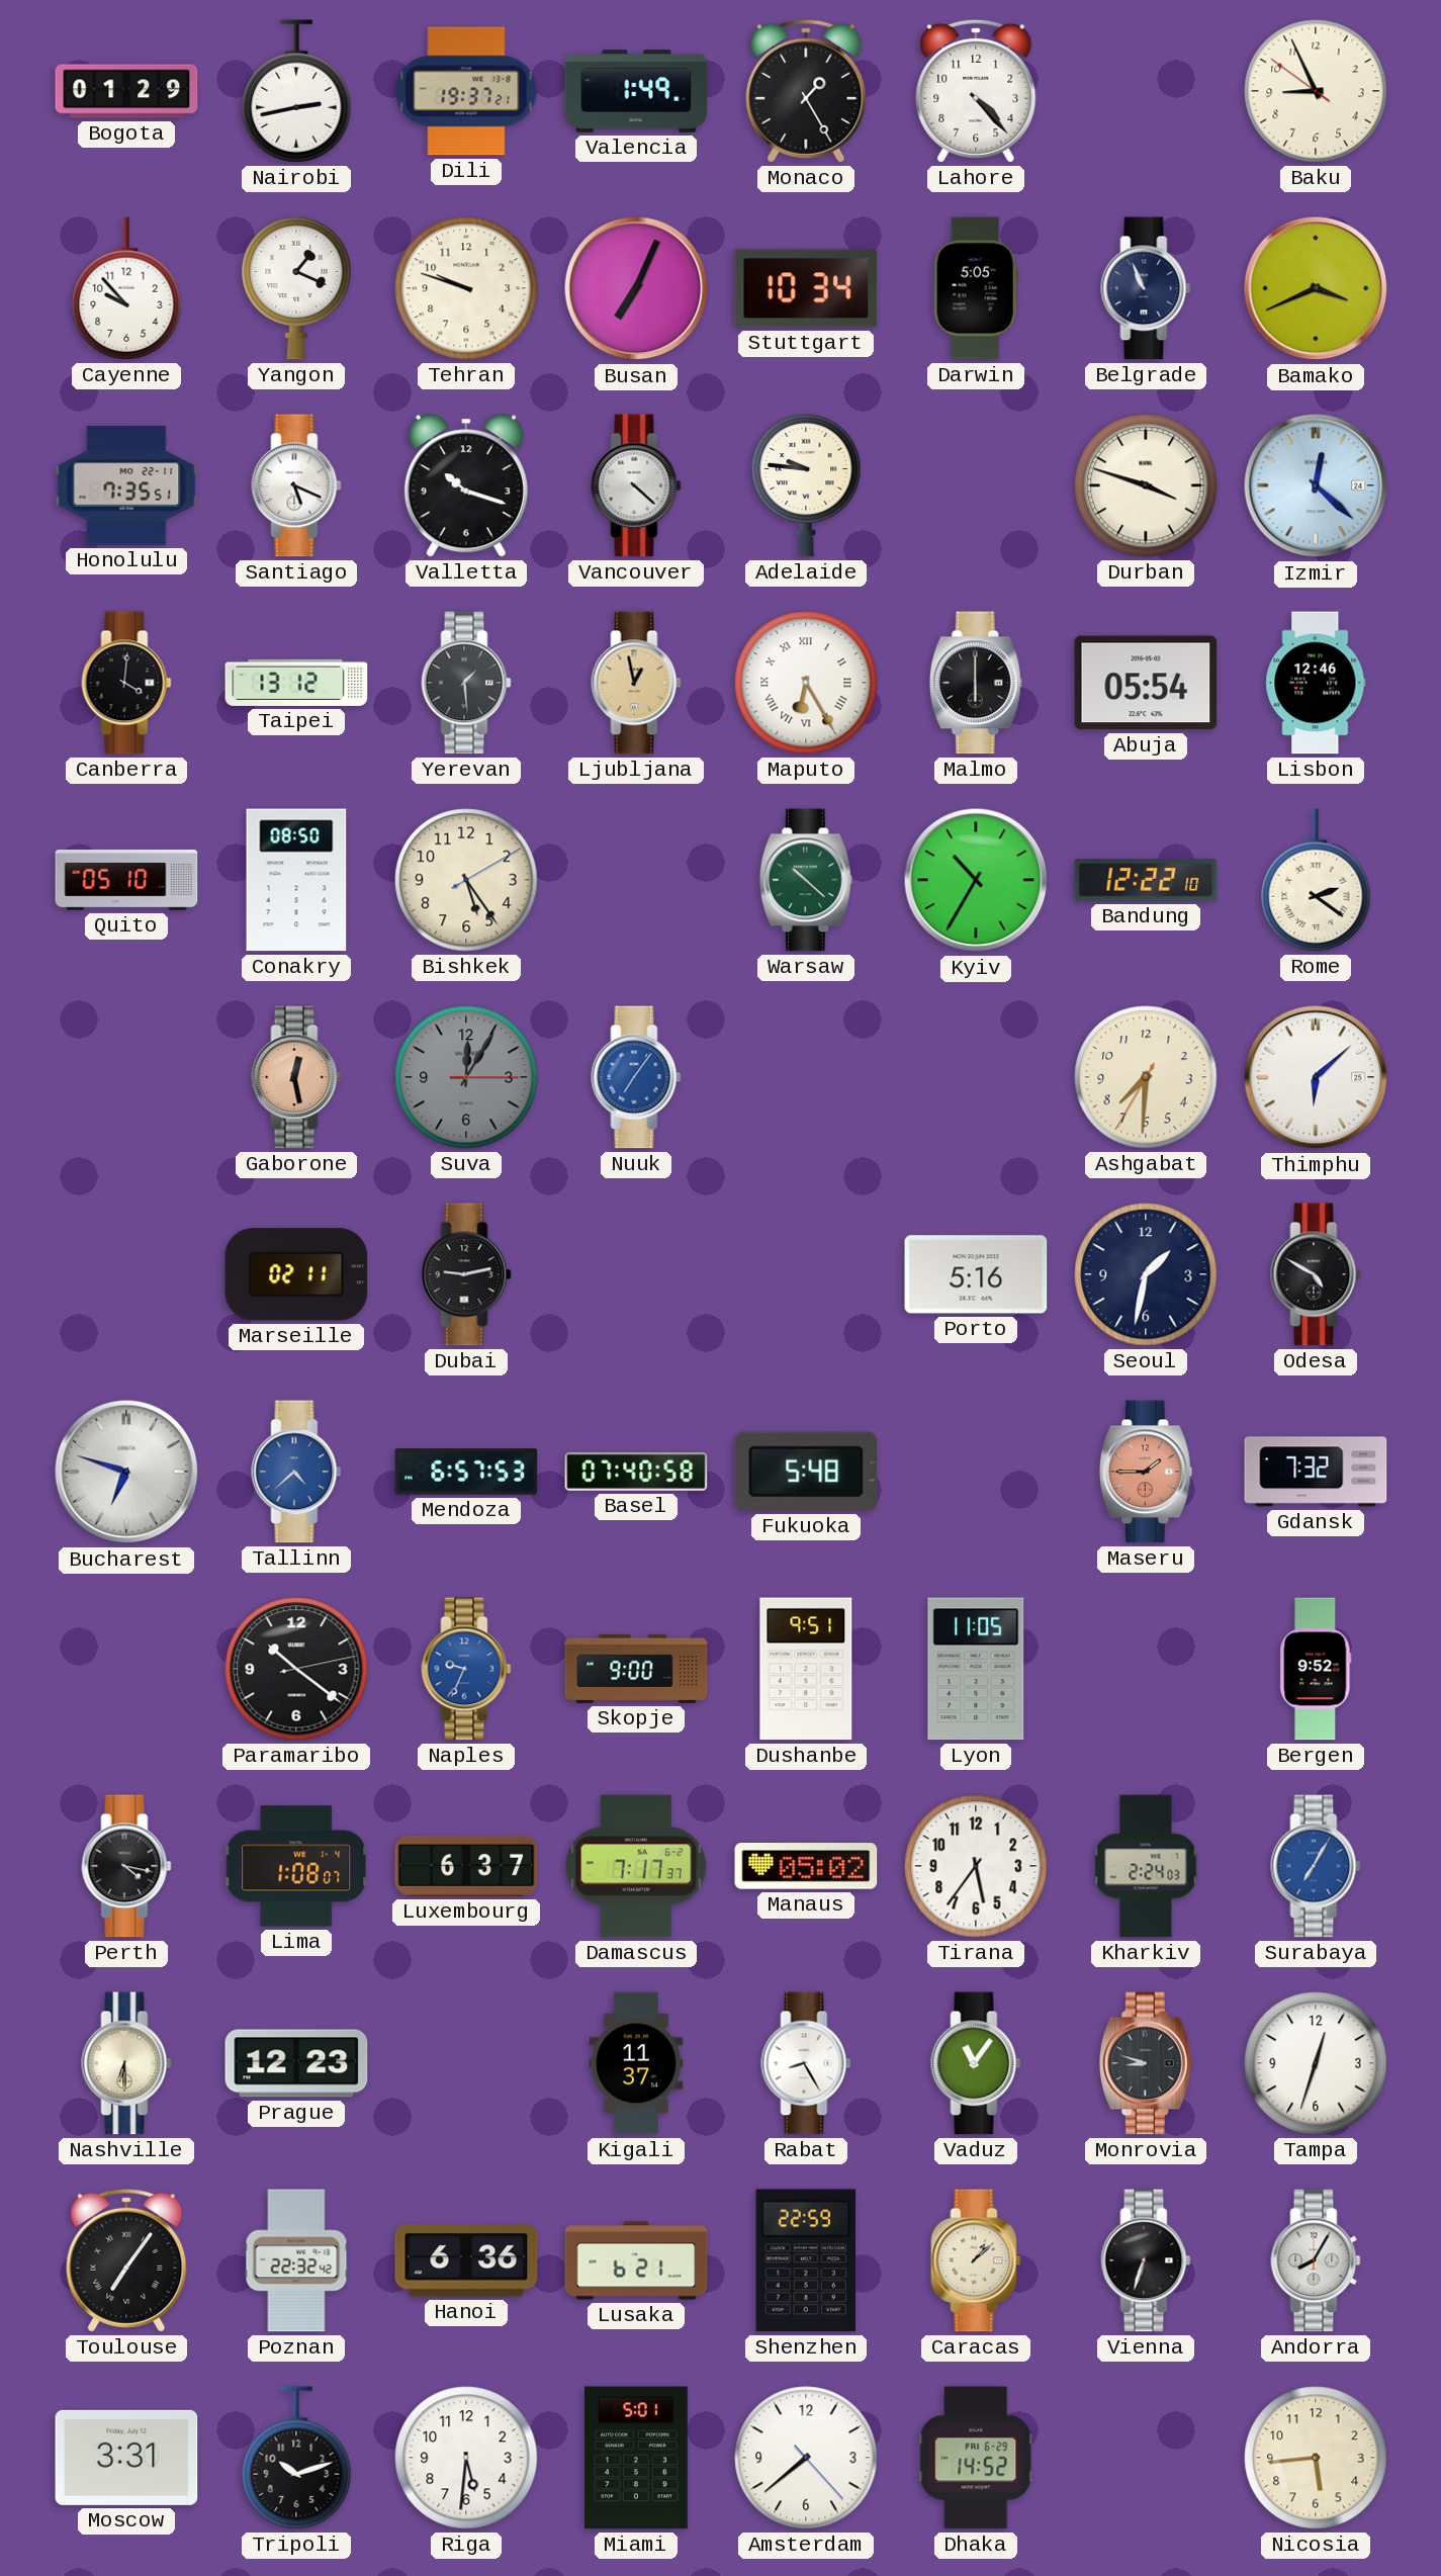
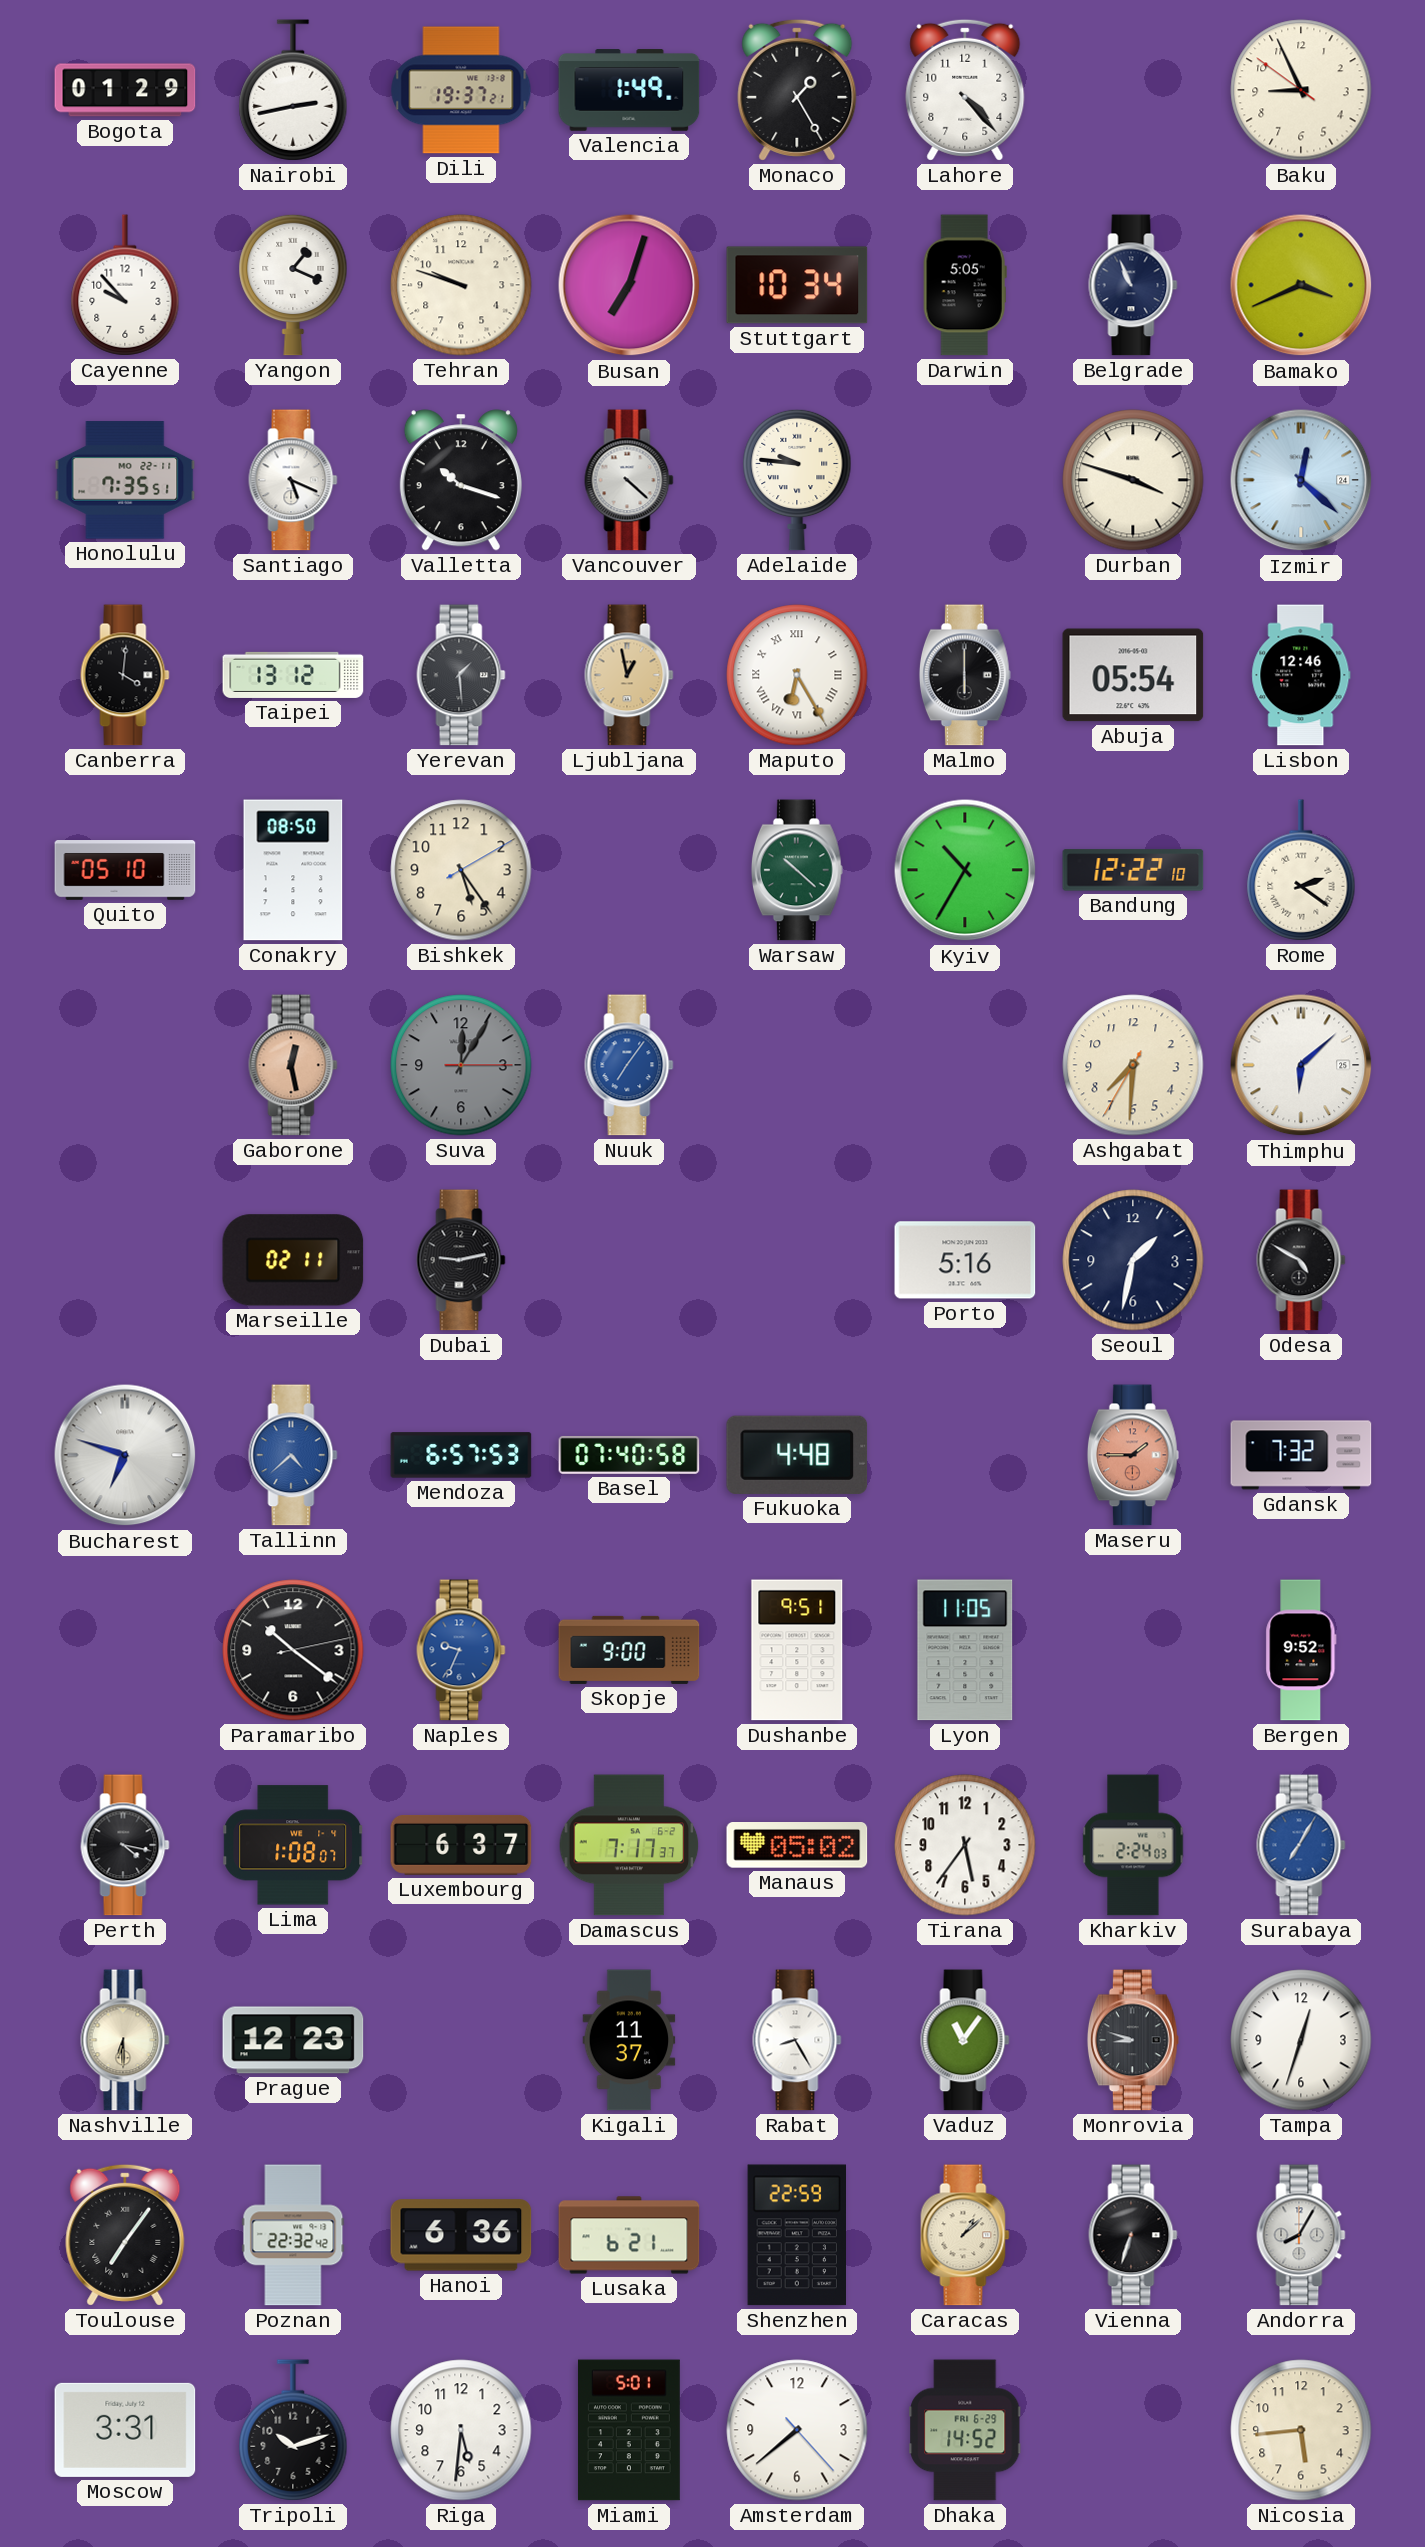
Busan: 7:04 -> 7:03 (629, 285)
Fukuoka: 5:48 -> 4:48 (797, 1455)
